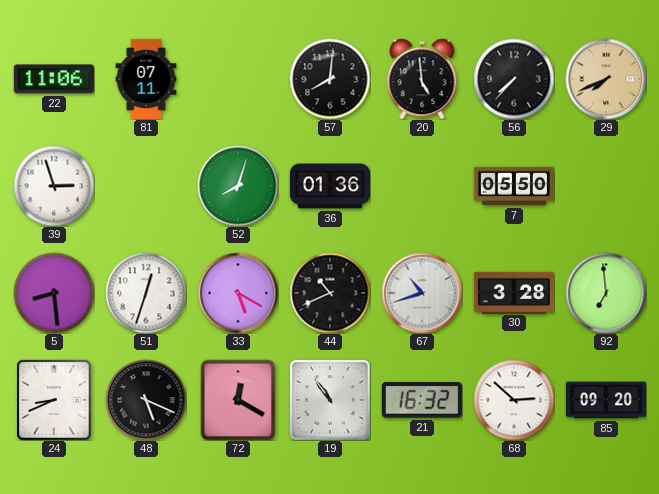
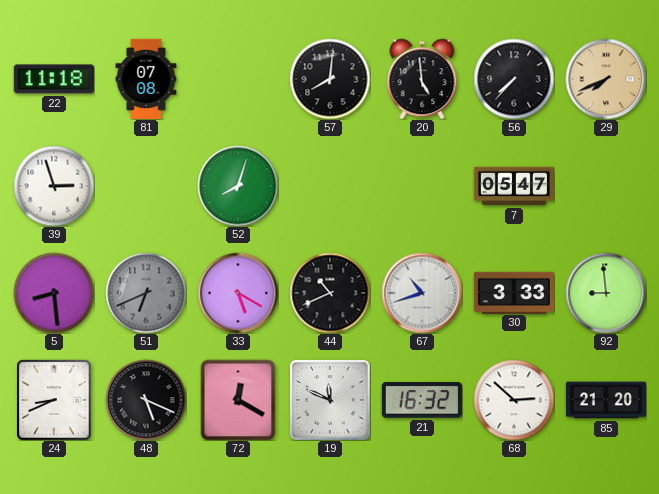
22: 11:06 -> 11:18 (54, 79)
81: 07:11 -> 07:08 (146, 78)
36: 01:36 -> none (330, 186)
7: 05:50 -> 05:47 (513, 186)
51: 12:33 -> 6:41 (146, 293)
51 dial: white -> grey (146, 293)
30: 3:28 -> 3:33 (513, 292)
92: 6:59 -> 8:59 (606, 293)
19: 10:54 -> 11:49 (330, 400)
85: 09:20 -> 21:20 (605, 400)
